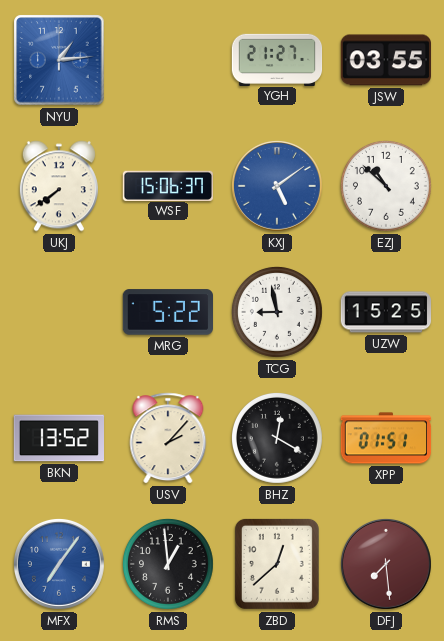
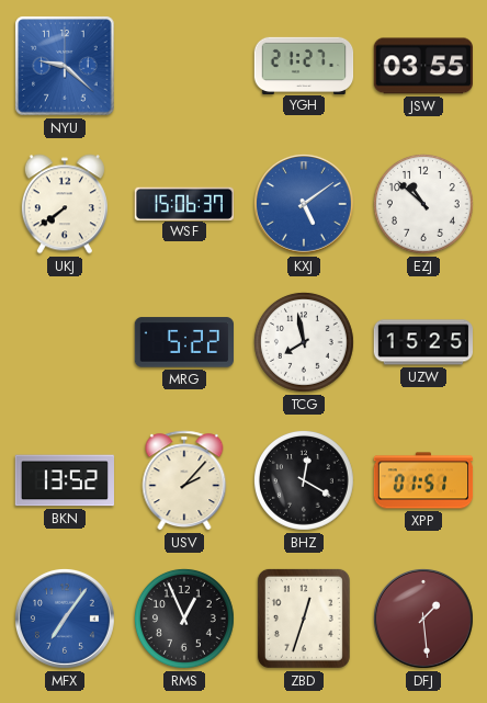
NYU: 1:14 -> 9:22 (65, 66)
TCG: 8:58 -> 7:58 (305, 343)
RMS: 12:59 -> 12:56 (185, 620)
ZBD: 12:38 -> 12:33 (304, 619)
DFJ: 7:29 -> 1:29 (423, 619)
